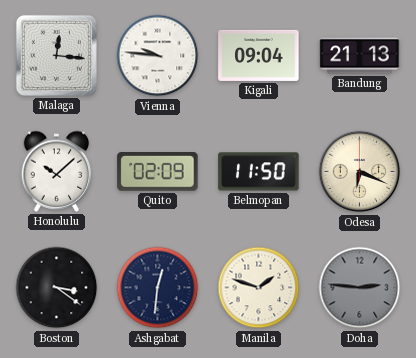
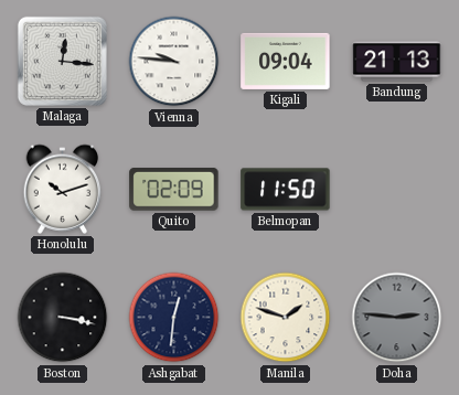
Honolulu: 10:08 -> 10:12 (63, 189)
Odesa: 6:19 -> none (360, 172)
Boston: 3:21 -> 3:17 (63, 318)
